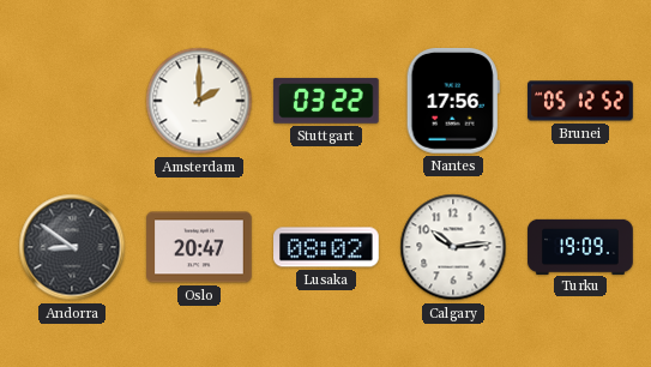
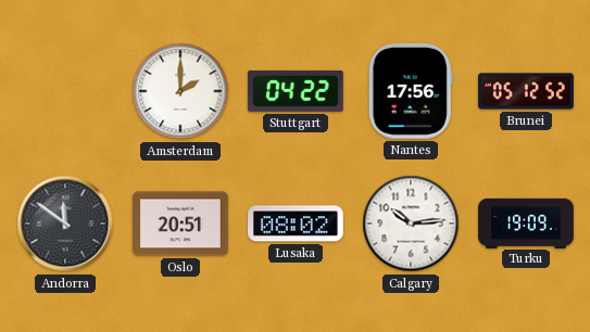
Stuttgart: 03:22 -> 04:22 (296, 91)
Andorra: 8:51 -> 11:51 (65, 224)
Oslo: 20:47 -> 20:51 (180, 224)
